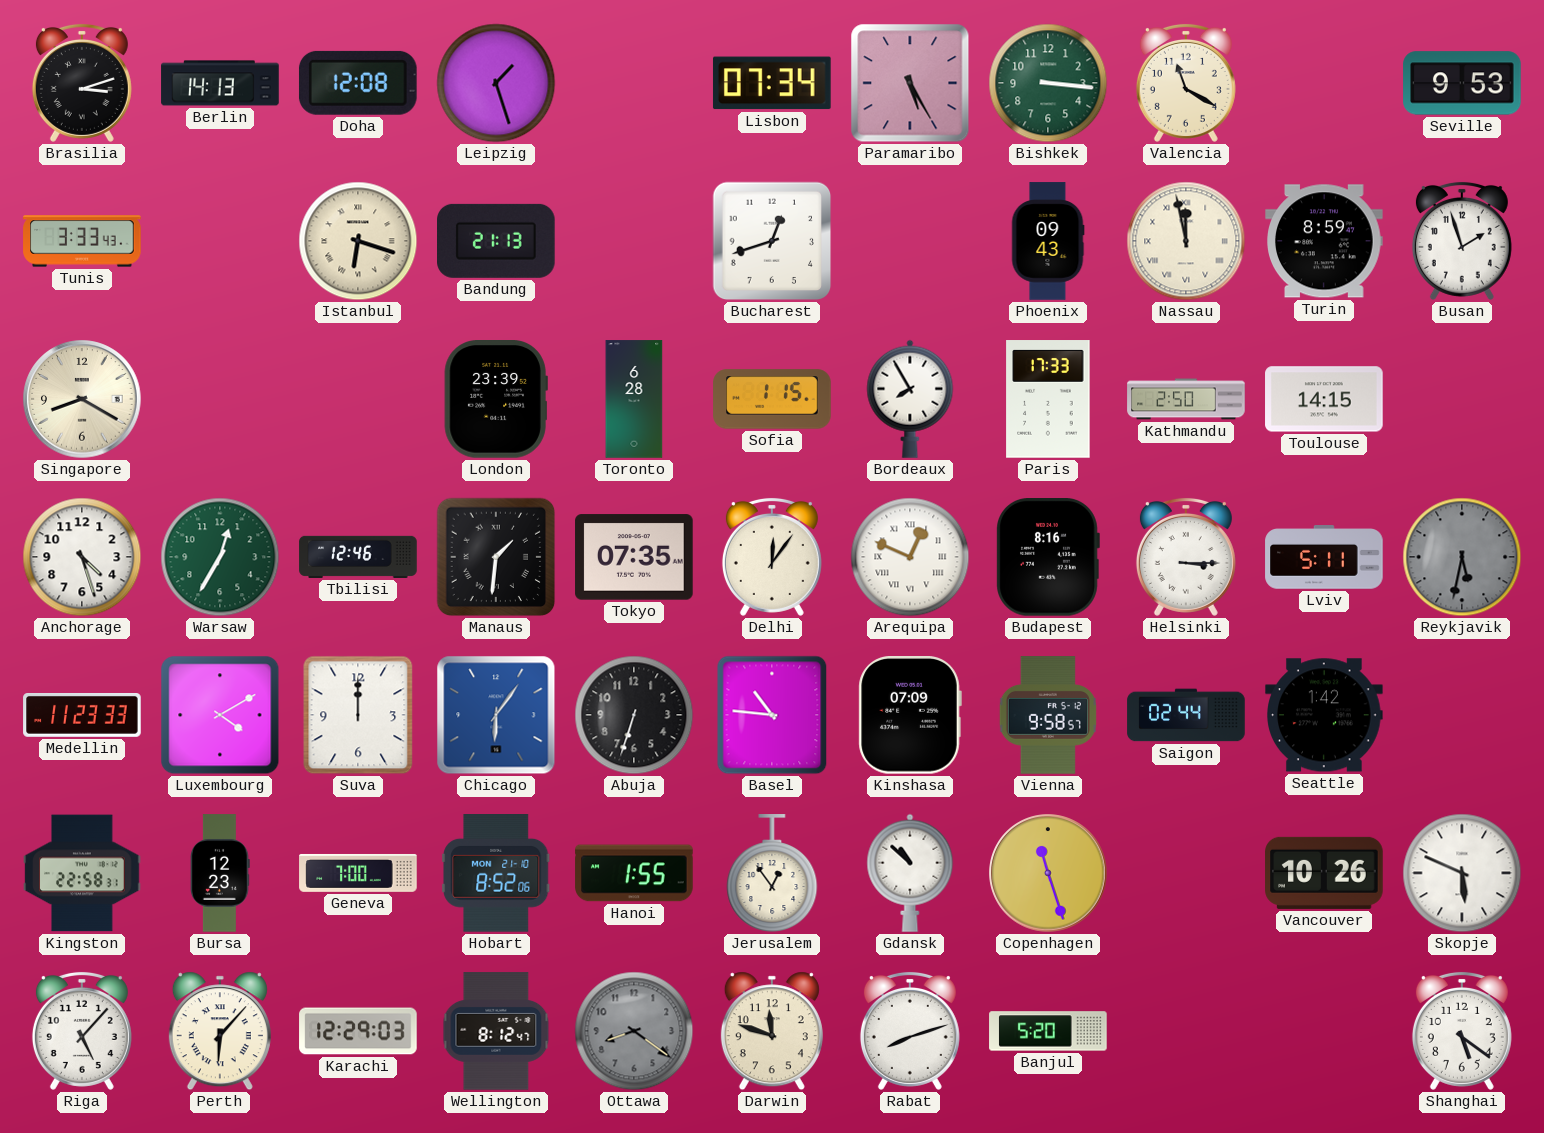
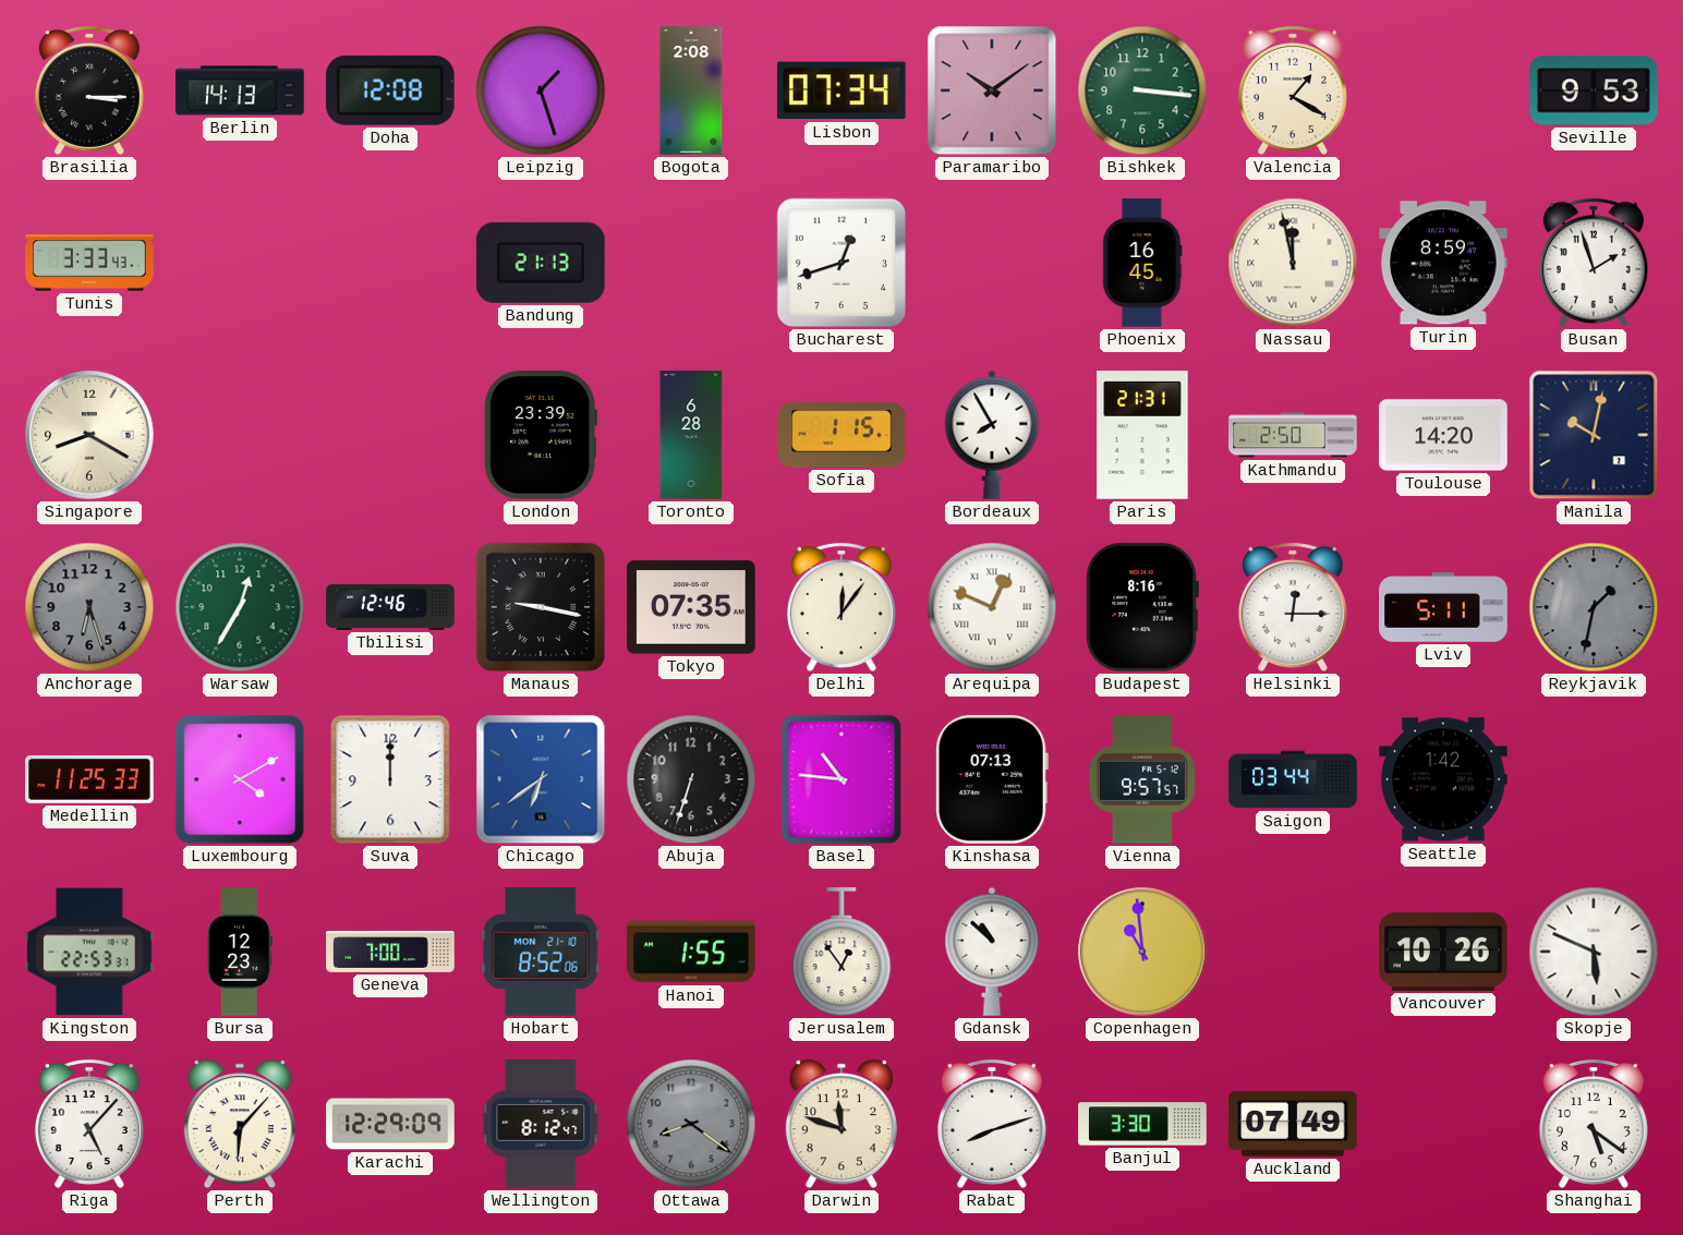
Brasilia: 3:12 -> 3:15 (89, 90)
Bogota: none -> 2:08 (691, 90)
Paramaribo: 5:25 -> 10:09 (992, 90)
Valencia: 11:20 -> 1:20 (1293, 90)
Istanbul: 6:18 -> none (358, 241)
Phoenix: 09:43 -> 16:45 (1142, 263)
Paris: 17:33 -> 21:31 (1142, 435)
Toulouse: 14:15 -> 14:20 (1443, 435)
Manila: none -> 10:02 (1594, 435)
Anchorage: 4:27 -> 6:27 (89, 607)
Anchorage dial: white -> grey (89, 607)
Manaus: 1:31 -> 9:17 (541, 607)
Helsinki: 3:15 -> 12:15 (1293, 607)
Reykjavik: 5:32 -> 1:32 (1594, 607)
Medellin: 11:23 -> 11:25 (89, 780)
Chicago: 6:06 -> 6:39 (541, 779)
Kinshasa: 07:09 -> 07:13 (992, 780)
Vienna: 9:58 -> 9:57 (1142, 779)
Saigon: 02:44 -> 03:44 (1293, 779)
Kingston: 22:58 -> 22:53 (89, 952)
Copenhagen: 11:27 -> 10:59 (1142, 952)
Karachi: 12:29:03 -> 12:29:09 (390, 1124)
Banjul: 5:20 -> 3:30 (1142, 1124)
Auckland: none -> 07:49 (1293, 1124)
